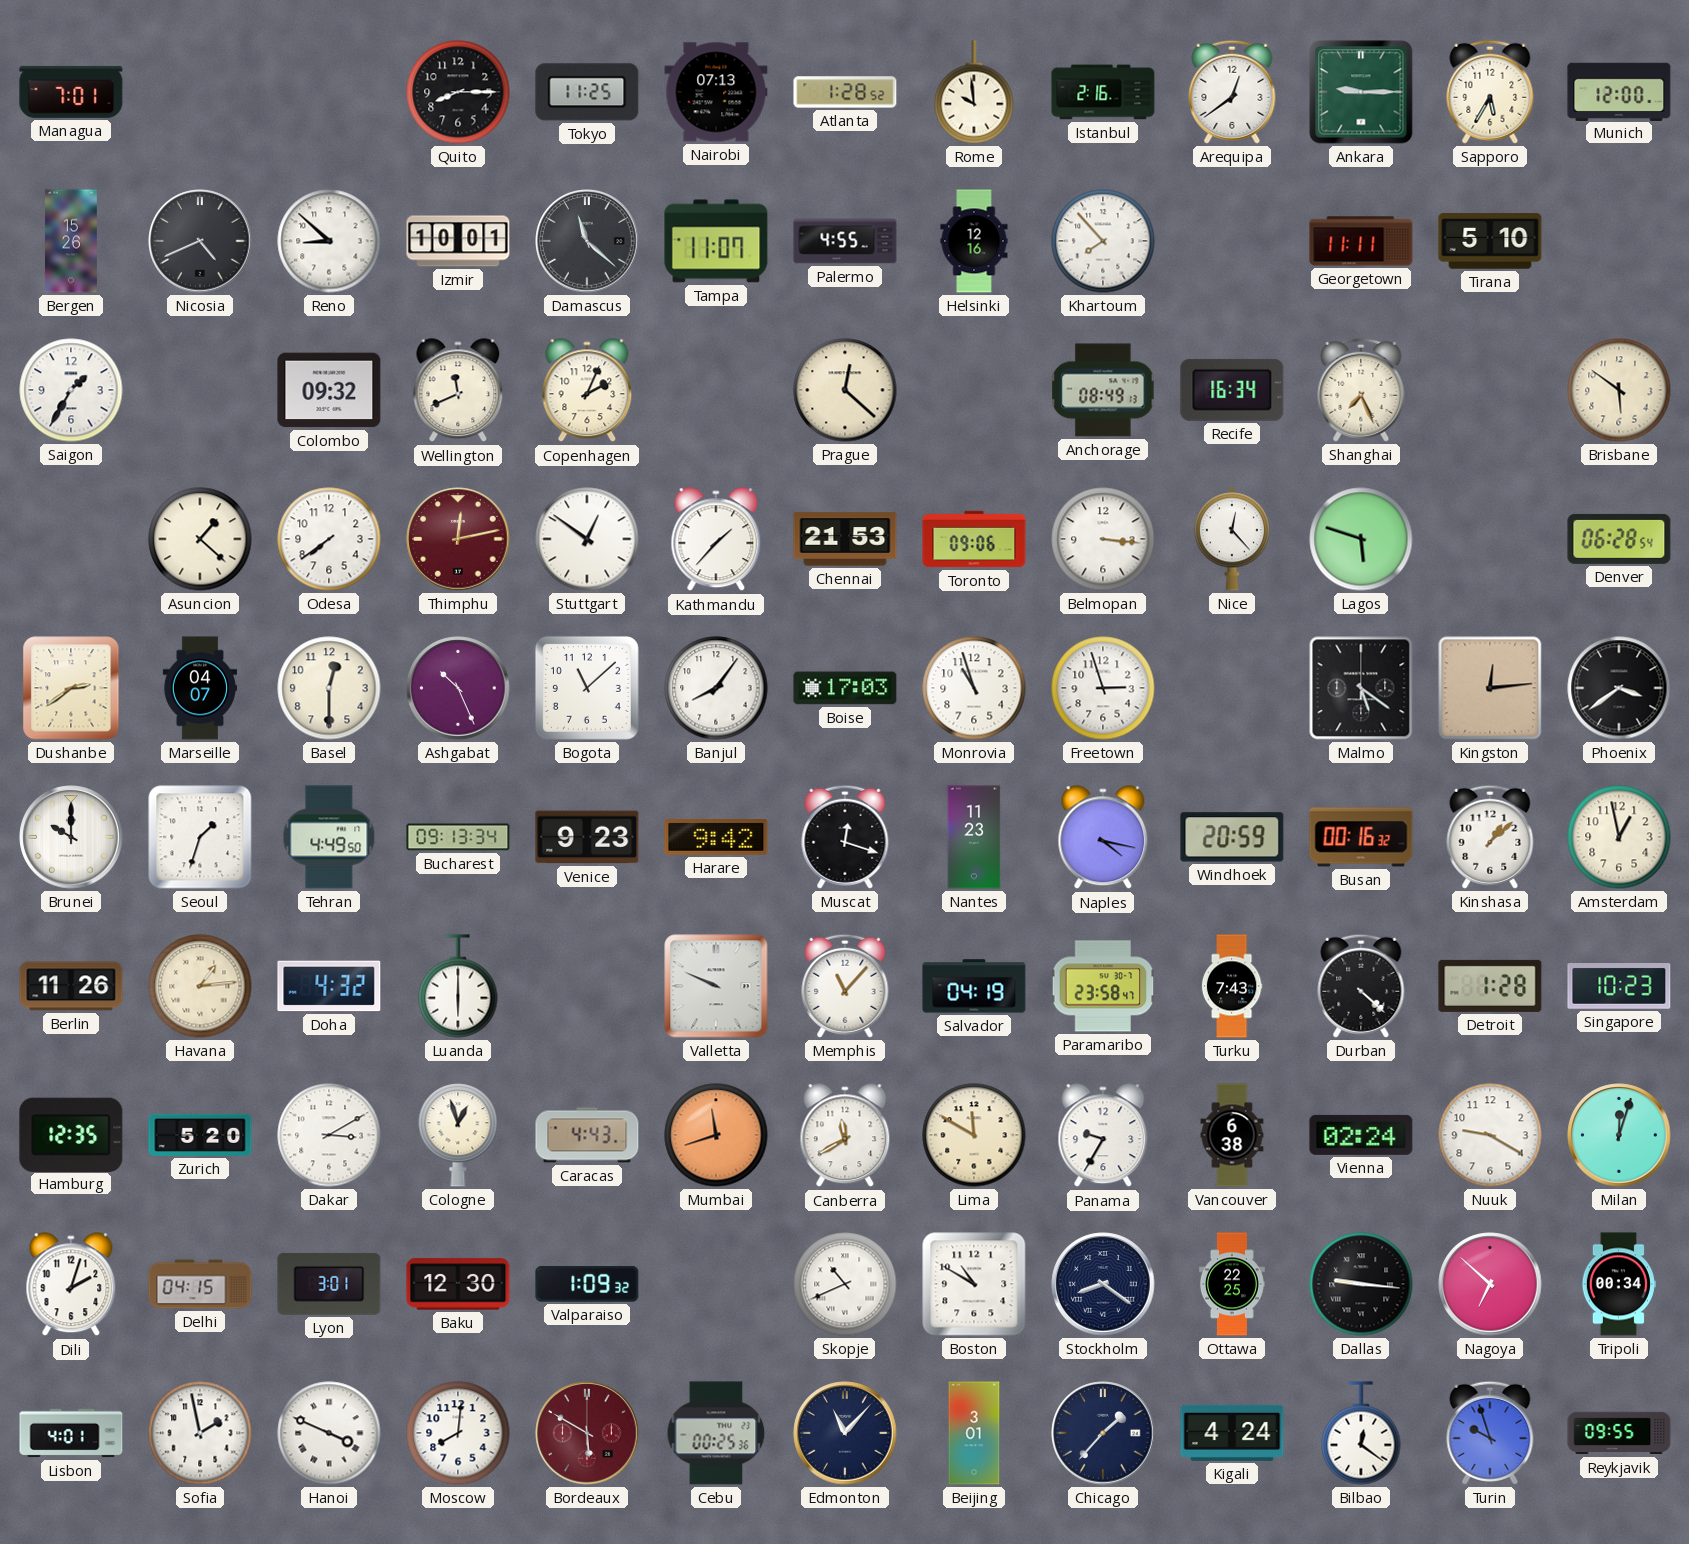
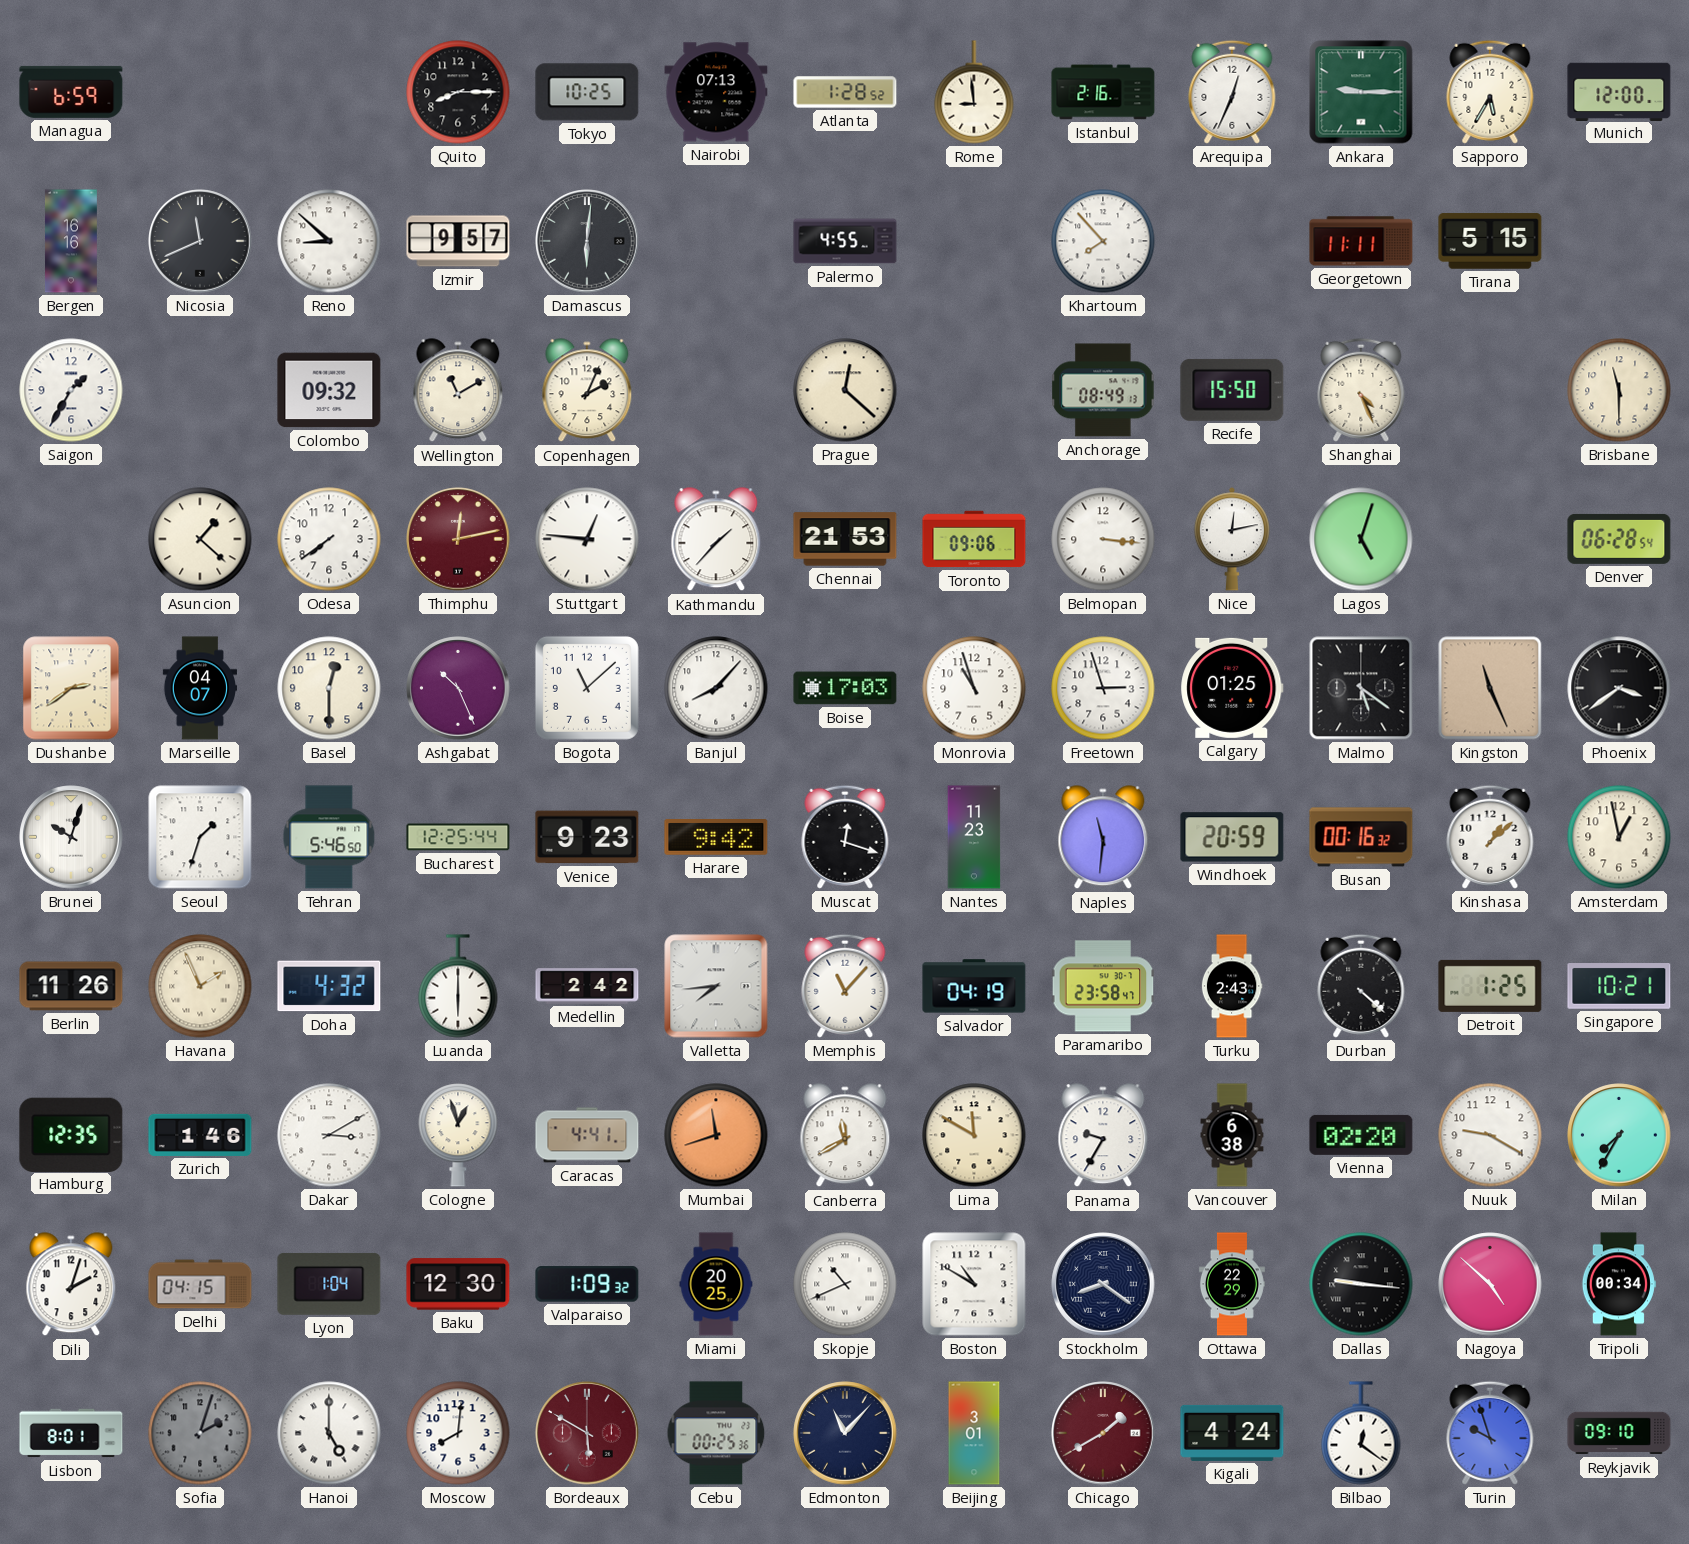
Managua: 7:01 -> 6:59 (71, 92)
Tokyo: 11:25 -> 10:25 (587, 92)
Rome: 9:59 -> 8:59 (974, 92)
Arequipa: 12:39 -> 12:34 (1232, 92)
Bergen: 15:26 -> 16:16 (71, 241)
Nicosia: 4:41 -> 11:41 (200, 241)
Izmir: 10:01 -> 9:57 (458, 241)
Damascus: 11:22 -> 6:01 (587, 241)
Tampa: 11:07 -> none (716, 241)
Helsinki: 12:16 -> none (974, 241)
Tirana: 5:10 -> 5:15 (1490, 241)
Wellington: 11:41 -> 11:10 (458, 391)
Recife: 16:34 -> 15:50 (1232, 390)
Shanghai: 7:26 -> 4:26 (1361, 390)
Brisbane: 5:51 -> 11:30 (1619, 390)
Stuttgart: 12:51 -> 12:46 (587, 539)
Nice: 12:23 -> 12:13 (1232, 539)
Lagos: 5:48 -> 5:03 (1361, 539)
Banjul: 8:06 -> 8:07 (716, 688)
Calgary: none -> 01:25 (1232, 688)
Kingston: 12:14 -> 11:26 (1490, 688)
Brunei: 10:00 -> 10:03 (71, 837)
Tehran: 4:49 -> 5:46 (329, 837)
Bucharest: 09:13 -> 12:25 (458, 837)
Naples: 4:17 -> 11:31 (1103, 838)
Havana: 1:14 -> 1:56 (200, 986)
Medellin: none -> 2:42 (587, 986)
Valletta: 9:49 -> 7:44 (716, 986)
Turku: 7:43 -> 2:43 (1232, 986)
Detroit: 1:28 -> 1:25 (1490, 986)
Singapore: 10:23 -> 10:21 (1619, 987)
Zurich: 5:20 -> 1:46 (200, 1135)
Caracas: 4:43 -> 4:41 (587, 1135)
Vienna: 02:24 -> 02:20 (1361, 1135)
Milan: 12:03 -> 7:35 (1619, 1135)
Lyon: 3:01 -> 1:04 (329, 1284)
Miami: none -> 20:25 (716, 1284)
Ottawa: 22:25 -> 22:29 (1232, 1284)
Nagoya: 6:52 -> 4:52 (1490, 1284)
Lisbon: 4:01 -> 8:01 (71, 1433)
Sofia: 1:58 -> 2:03 (200, 1433)
Sofia dial: white -> grey (200, 1433)
Hanoi: 3:49 -> 5:00 (329, 1433)
Chicago: 1:37 -> 1:40 (1103, 1433)
Chicago dial: navy -> burgundy (1103, 1433)
Reykjavik: 09:55 -> 09:10 (1619, 1433)
